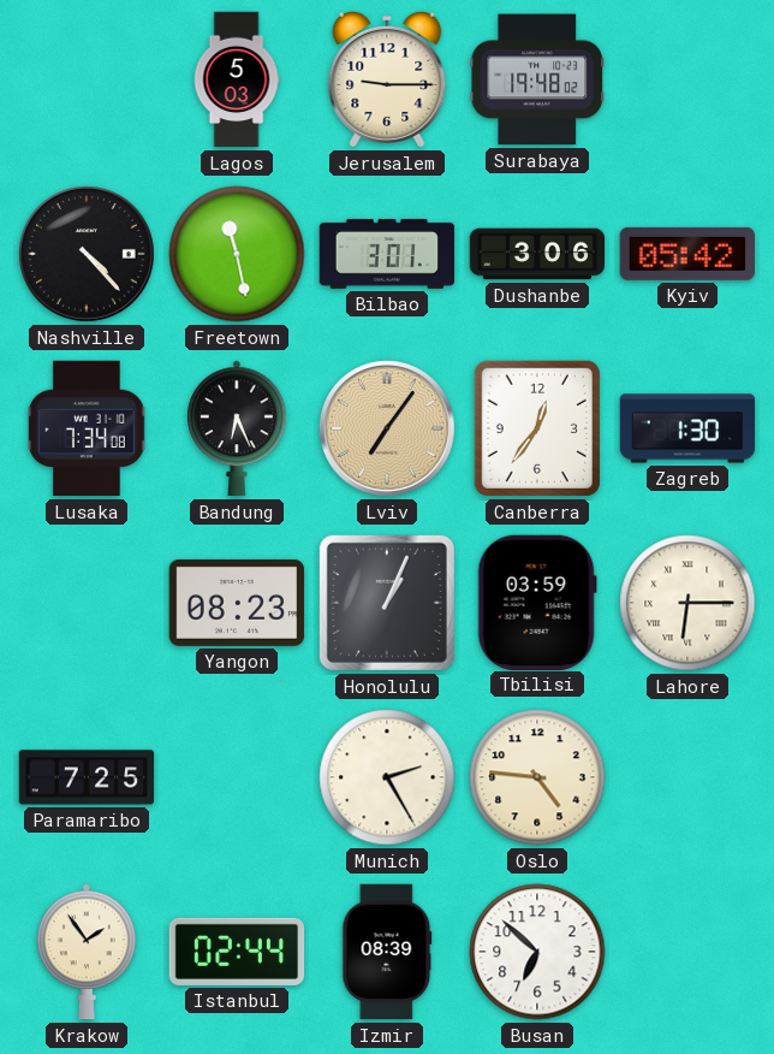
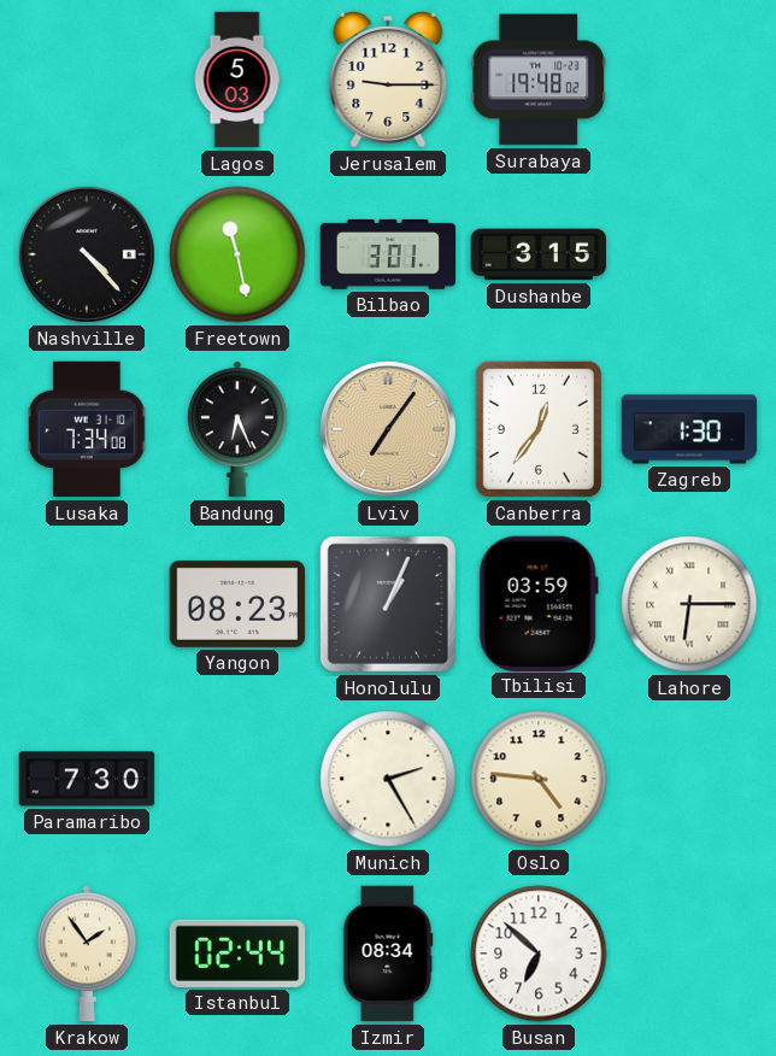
Dushanbe: 3:06 -> 3:15 (539, 254)
Kyiv: 05:42 -> none (686, 254)
Paramaribo: 7:25 -> 7:30 (87, 779)
Izmir: 08:39 -> 08:34 (388, 954)
